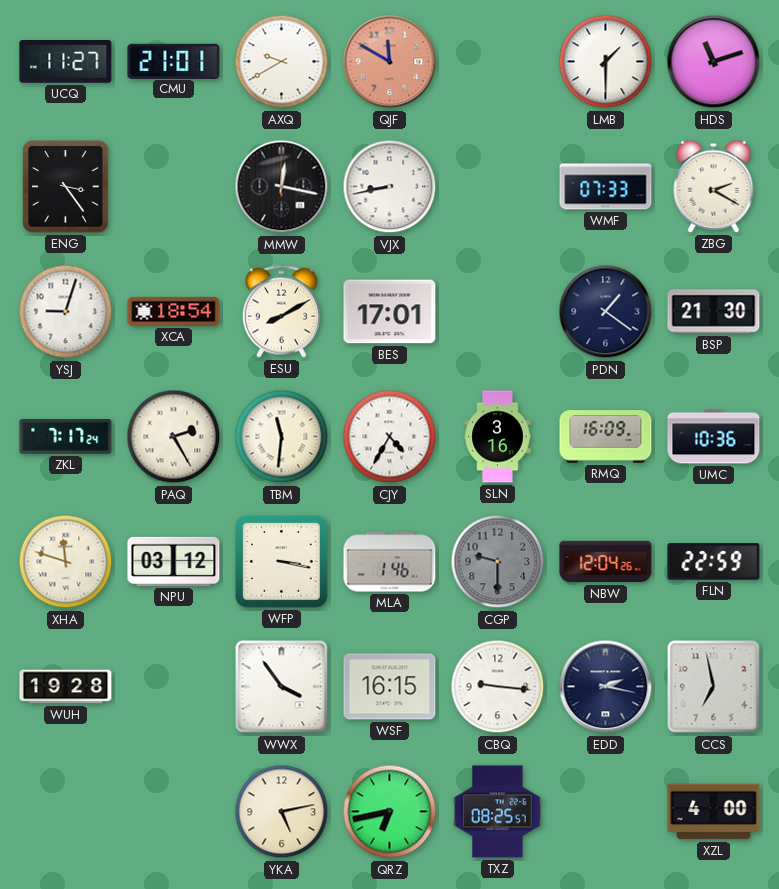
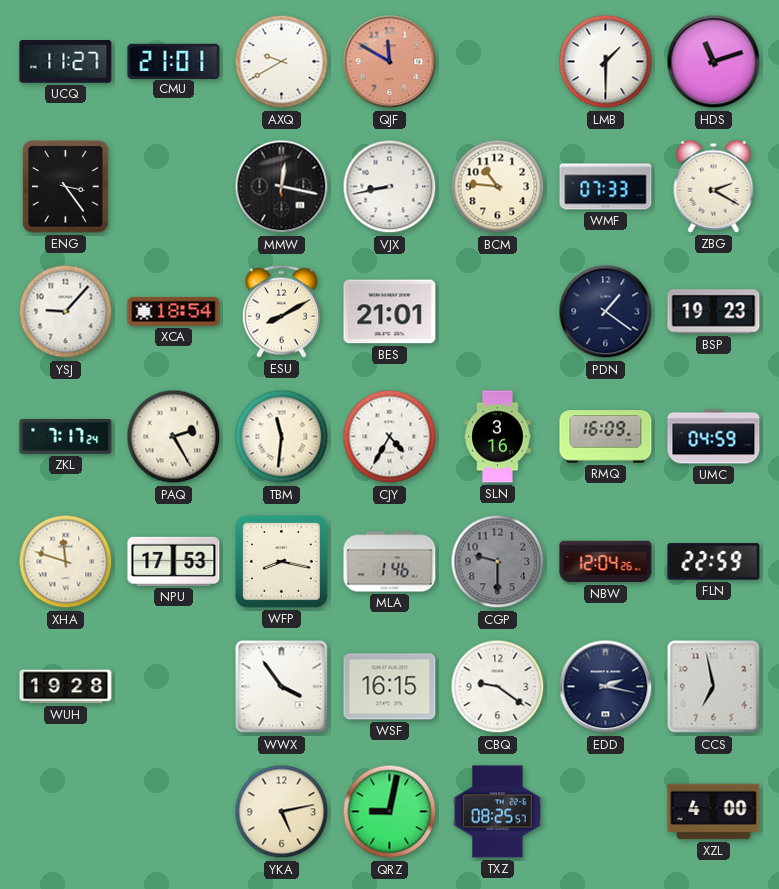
BCM: none -> 10:46 (498, 187)
YSJ: 9:03 -> 9:07 (66, 312)
BES: 17:01 -> 21:01 (390, 312)
BSP: 21:30 -> 19:23 (714, 312)
UMC: 10:36 -> 04:59 (714, 437)
NPU: 03:12 -> 17:53 (174, 561)
WFP: 3:17 -> 8:17 (282, 562)
CBQ: 9:16 -> 9:21 (498, 687)
QRZ: 6:43 -> 9:02 (390, 812)
